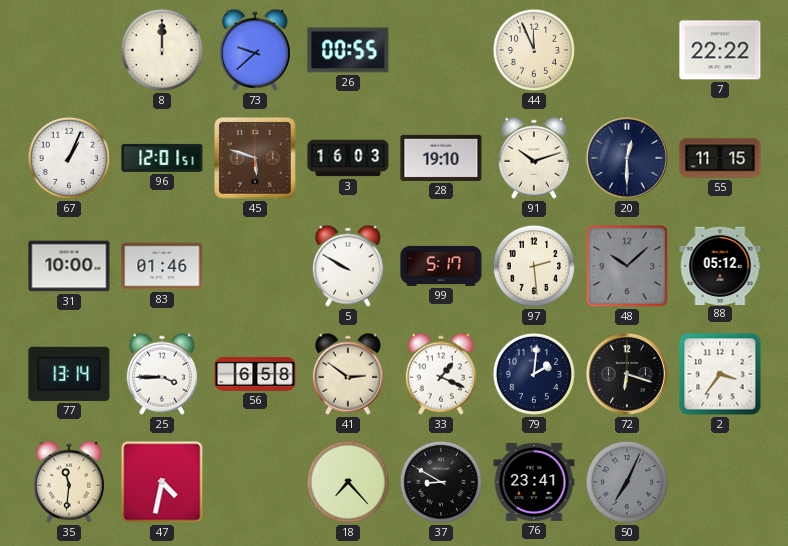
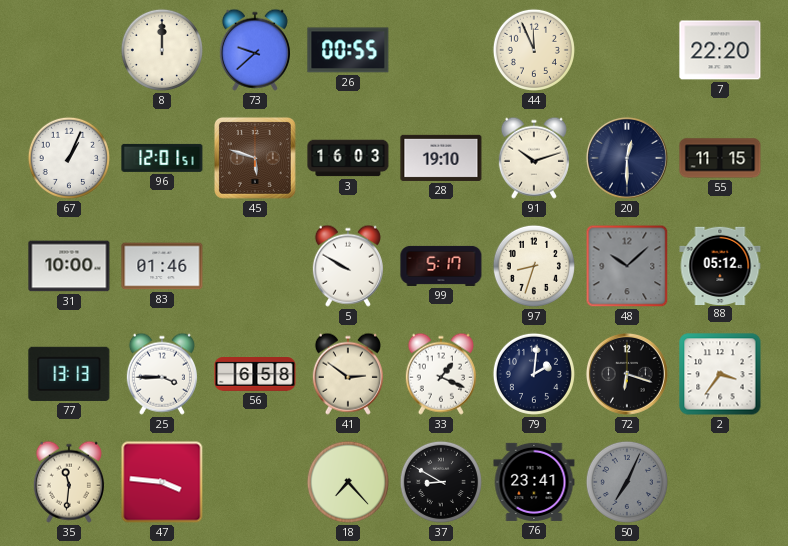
7: 22:22 -> 22:20 (720, 50)
97: 2:29 -> 8:33 (534, 266)
77: 13:14 -> 13:13 (69, 374)
47: 4:32 -> 3:46 (162, 482)
